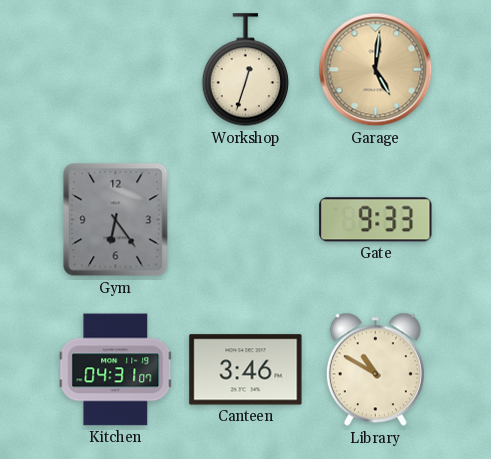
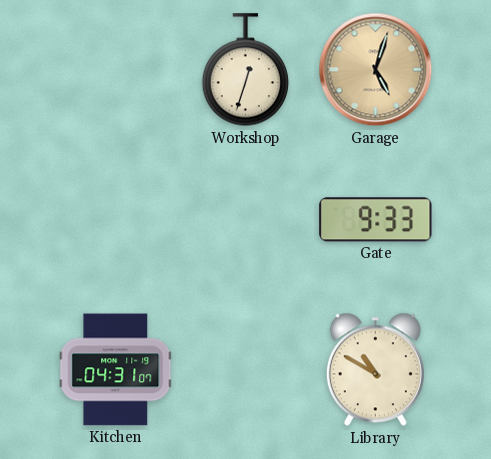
Garage: 5:01 -> 5:03 (376, 70)
Gym: 6:24 -> none (116, 220)
Canteen: 3:46 -> none (246, 370)
